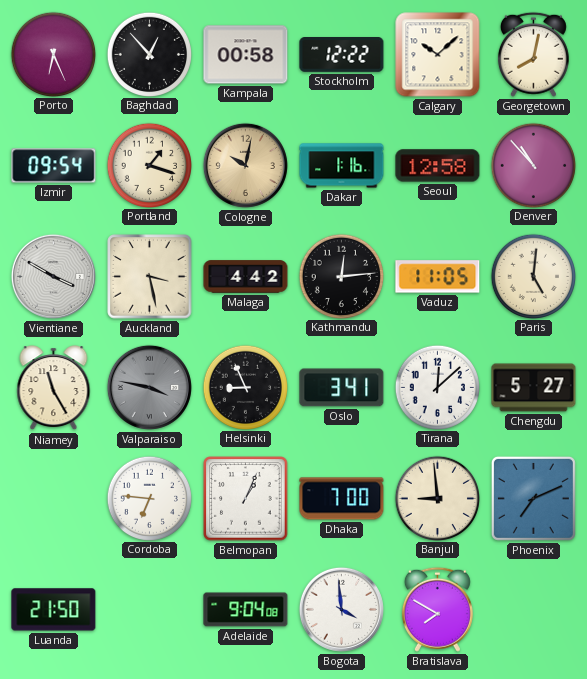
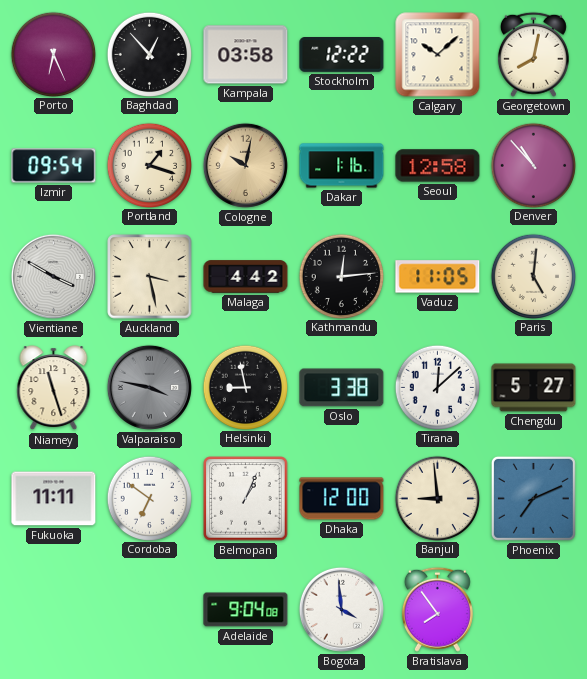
Kampala: 00:58 -> 03:58 (246, 55)
Niamey: 11:25 -> 11:27 (54, 388)
Helsinki: 8:56 -> 8:58 (245, 387)
Oslo: 3:41 -> 3:38 (342, 388)
Fukuoka: none -> 11:11 (54, 499)
Cordoba: 6:46 -> 6:51 (149, 498)
Dhaka: 7:00 -> 12:00 (342, 499)
Luanda: 21:50 -> none (54, 610)
Bratislava: 7:50 -> 7:54 (437, 609)
